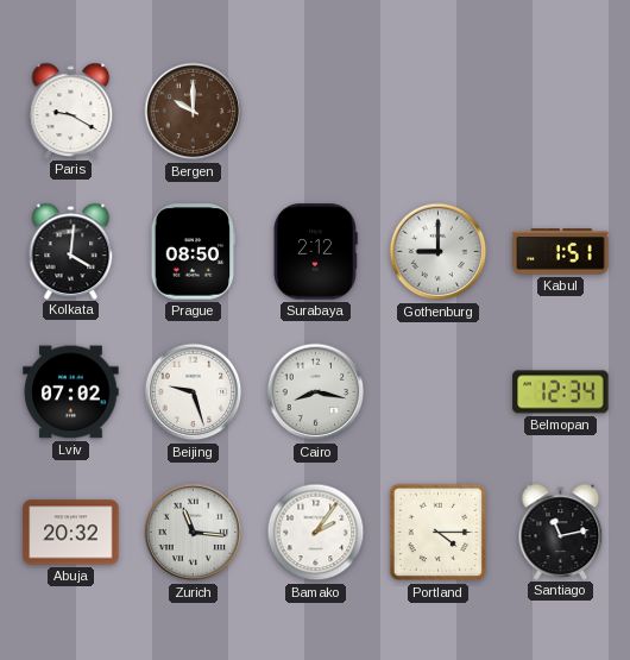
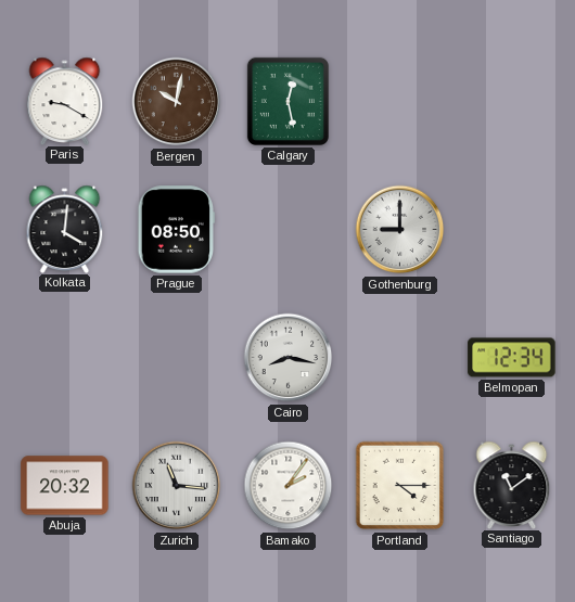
Bergen: 10:00 -> 10:02 (177, 102)
Calgary: none -> 12:28 (287, 101)
Surabaya: 2:12 -> none (315, 252)
Kabul: 1:51 -> none (561, 252)
Lviv: 07:02 -> none (71, 392)
Beijing: 9:27 -> none (194, 392)
Santiago: 11:13 -> 11:09 (512, 485)
